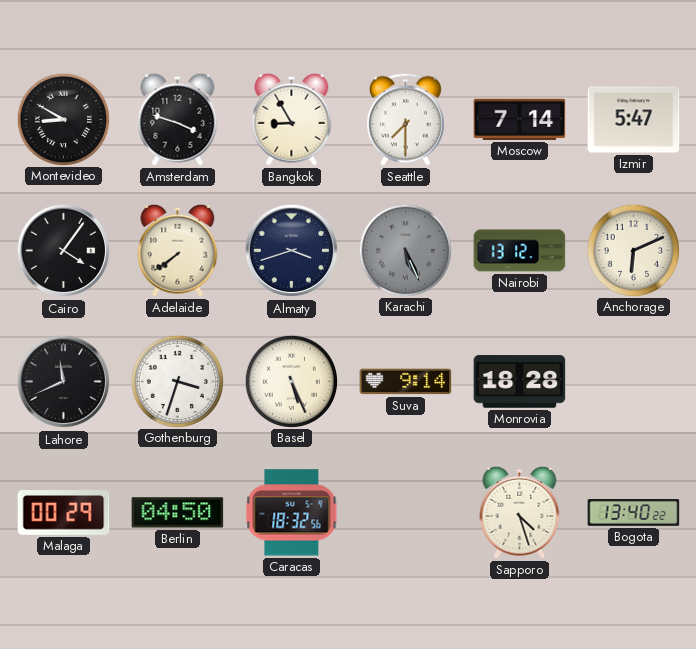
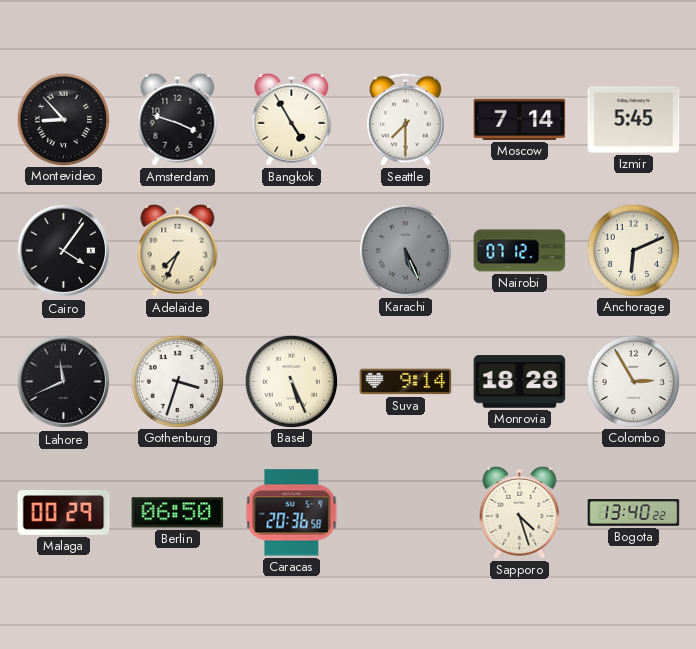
Montevideo: 8:50 -> 8:53 (63, 119)
Bangkok: 8:55 -> 4:55 (292, 119)
Izmir: 5:47 -> 5:45 (634, 120)
Adelaide: 7:39 -> 7:34 (178, 250)
Almaty: 3:42 -> none (292, 251)
Nairobi: 13:12 -> 07:12 (520, 251)
Colombo: none -> 2:55 (633, 381)
Berlin: 04:50 -> 06:50 (178, 513)
Caracas: 18:32 -> 20:36 (292, 513)
